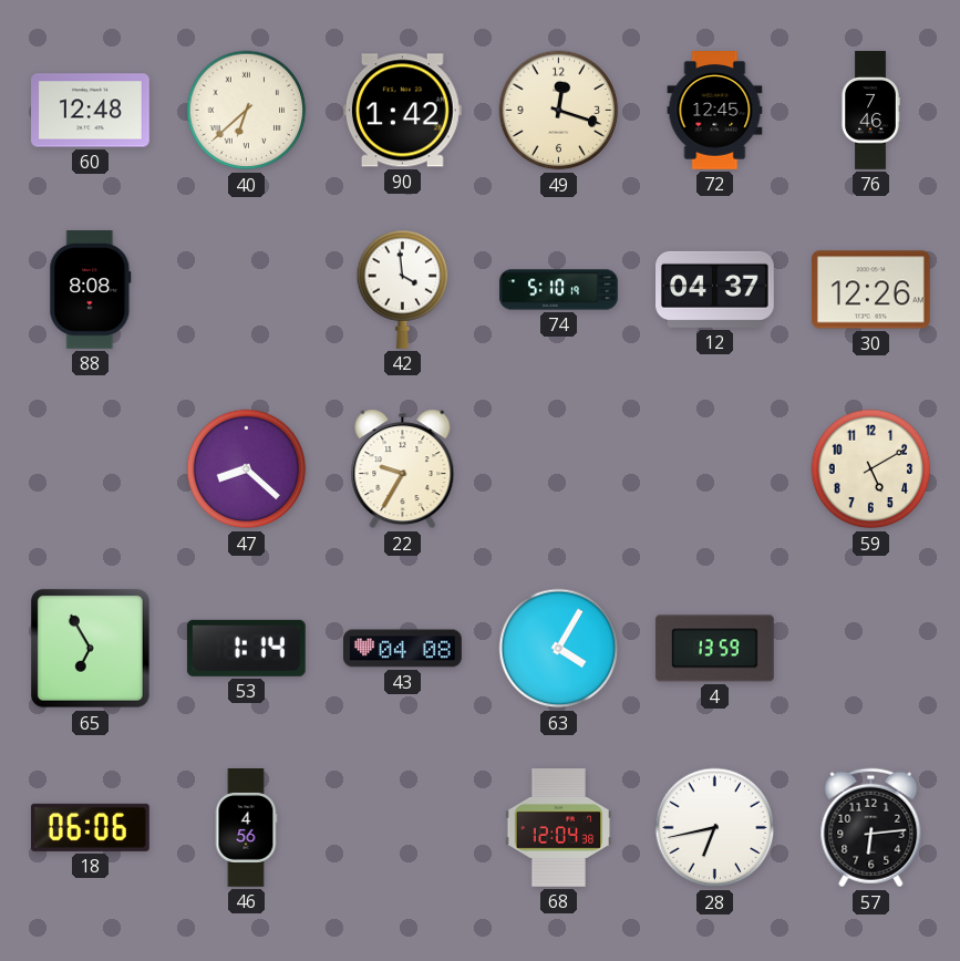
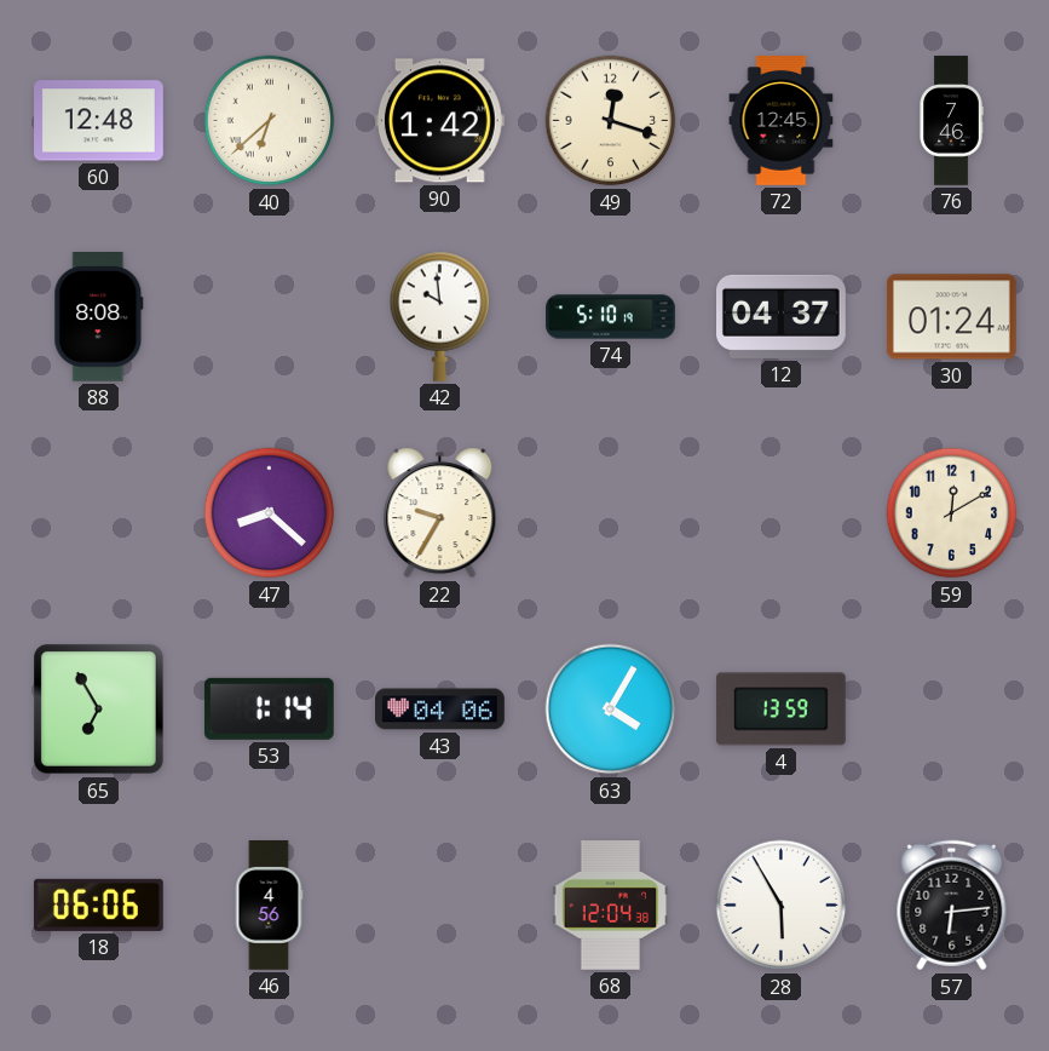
42: 3:59 -> 9:59 (440, 316)
30: 12:26 -> 01:24 (951, 317)
59: 5:10 -> 12:10 (952, 513)
43: 04:08 -> 04:06 (440, 710)
28: 6:43 -> 5:55 (782, 906)
